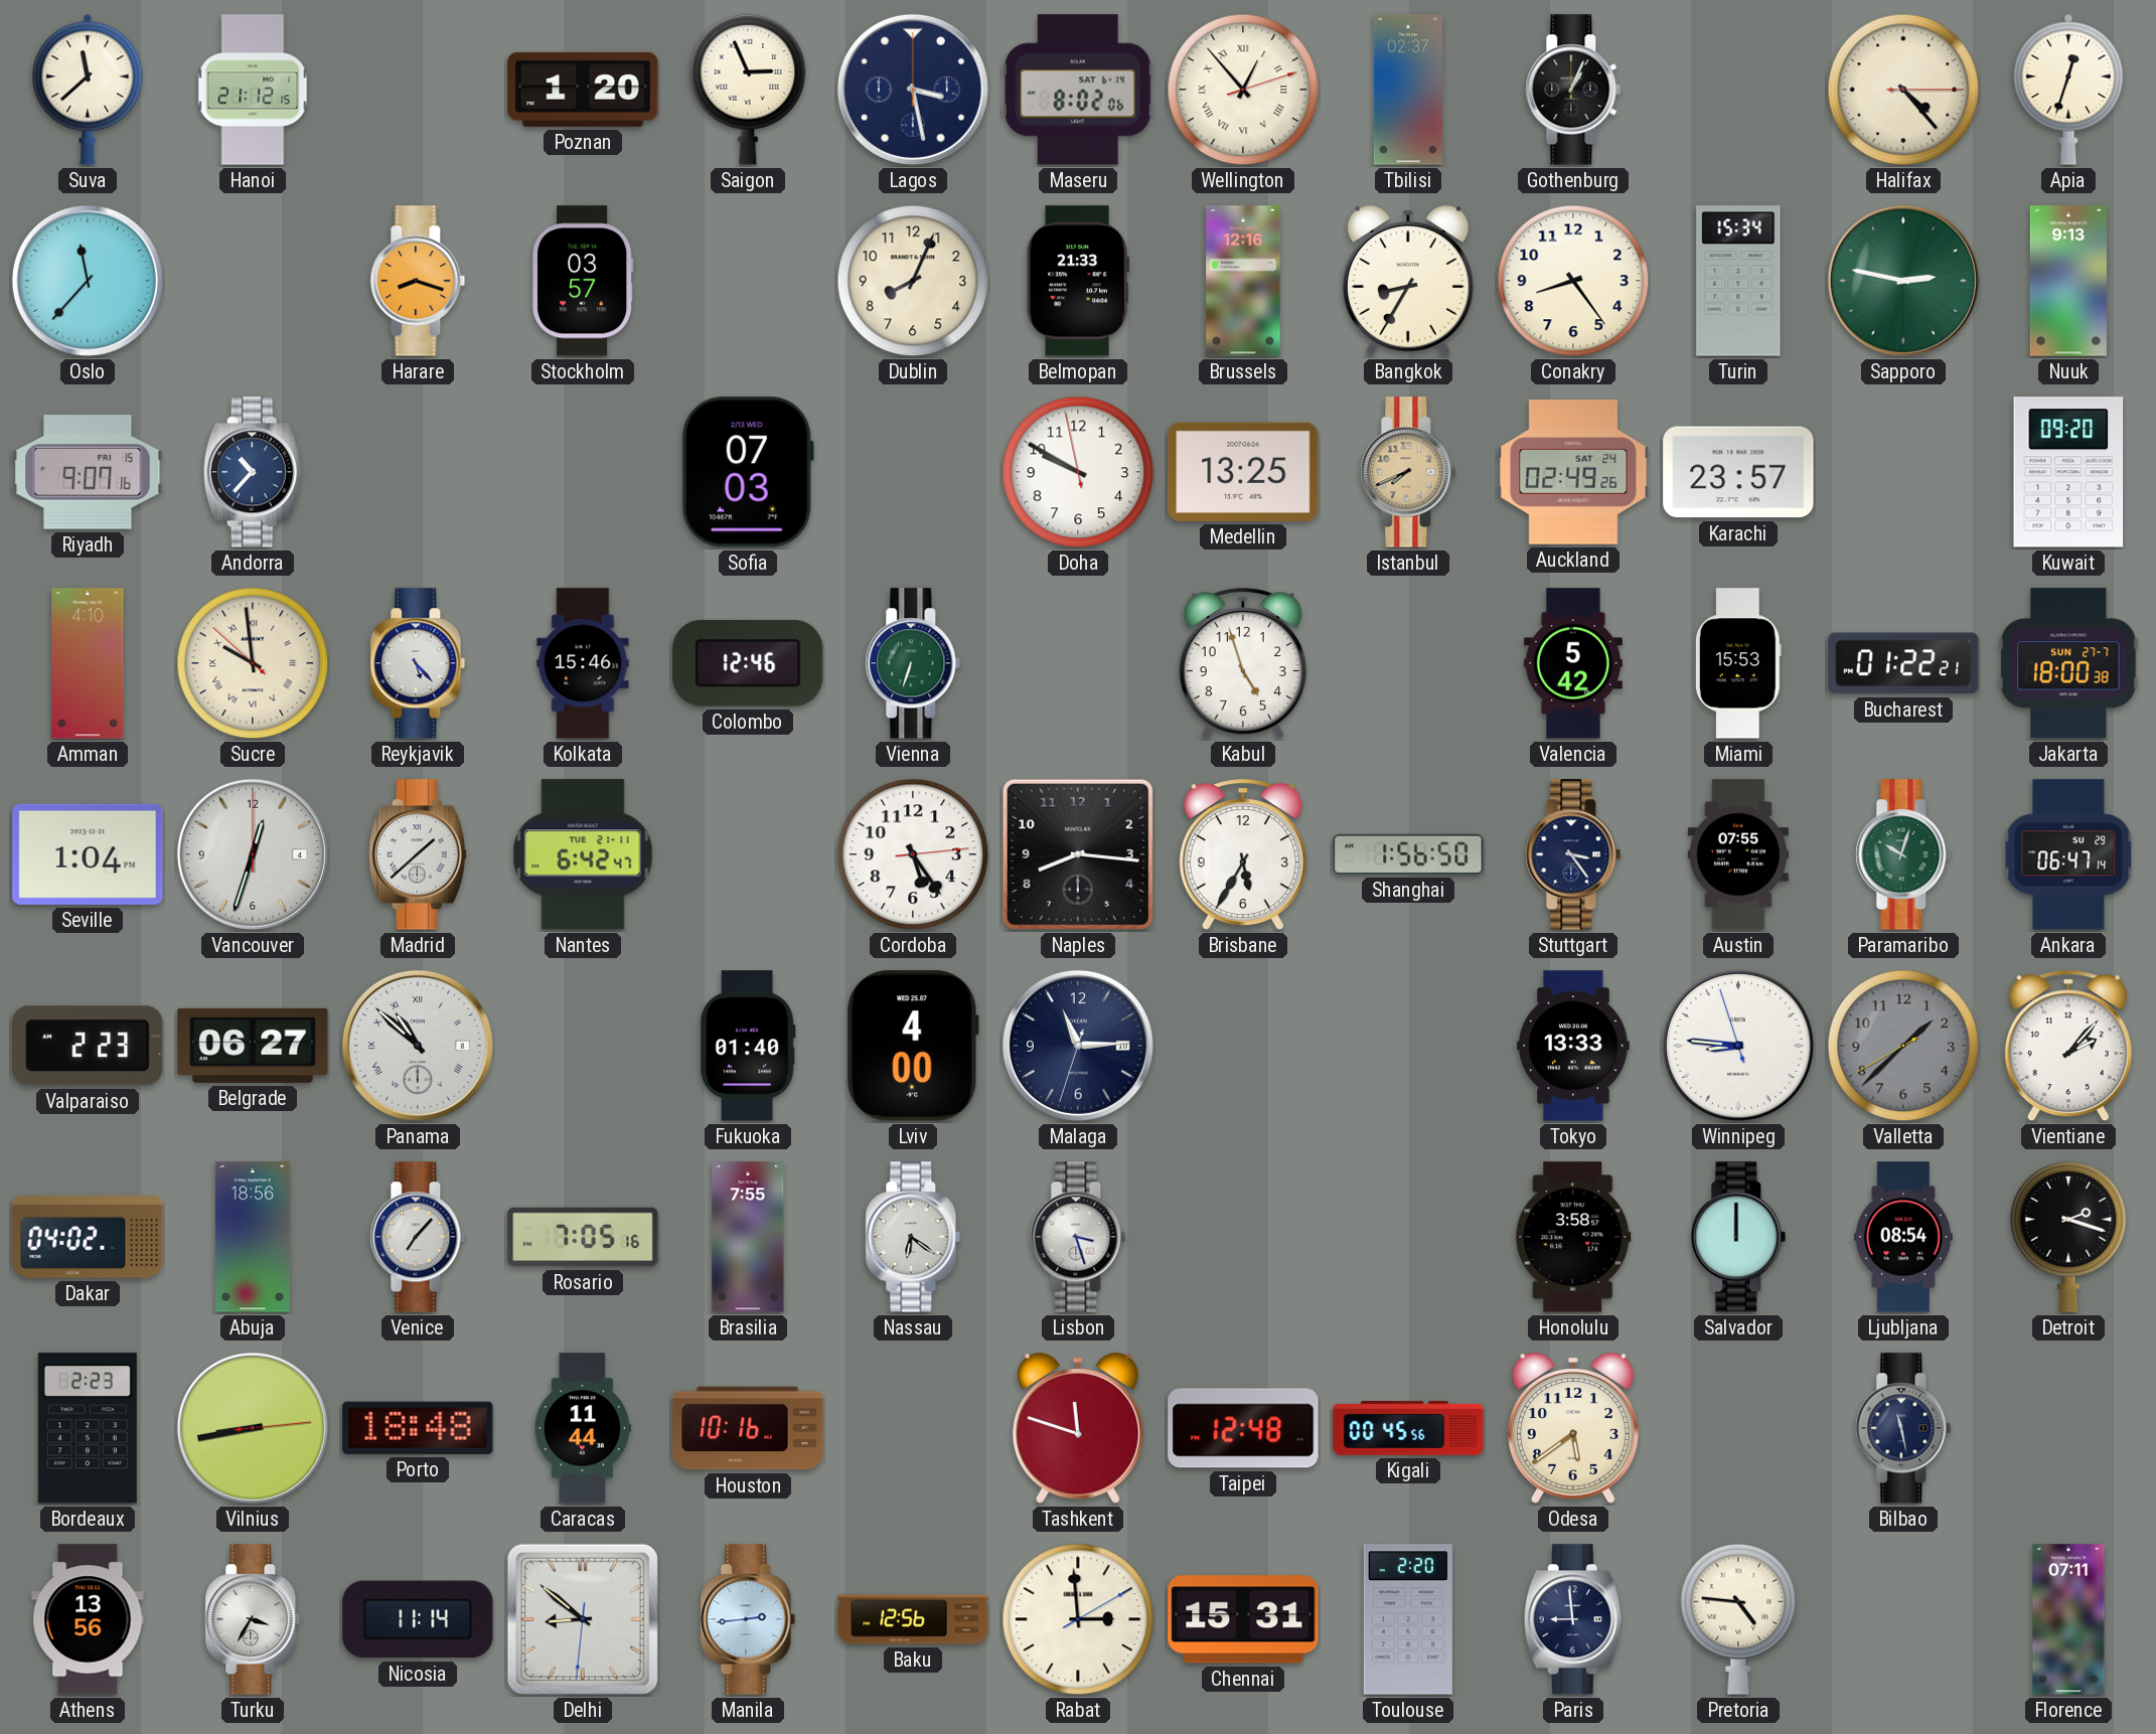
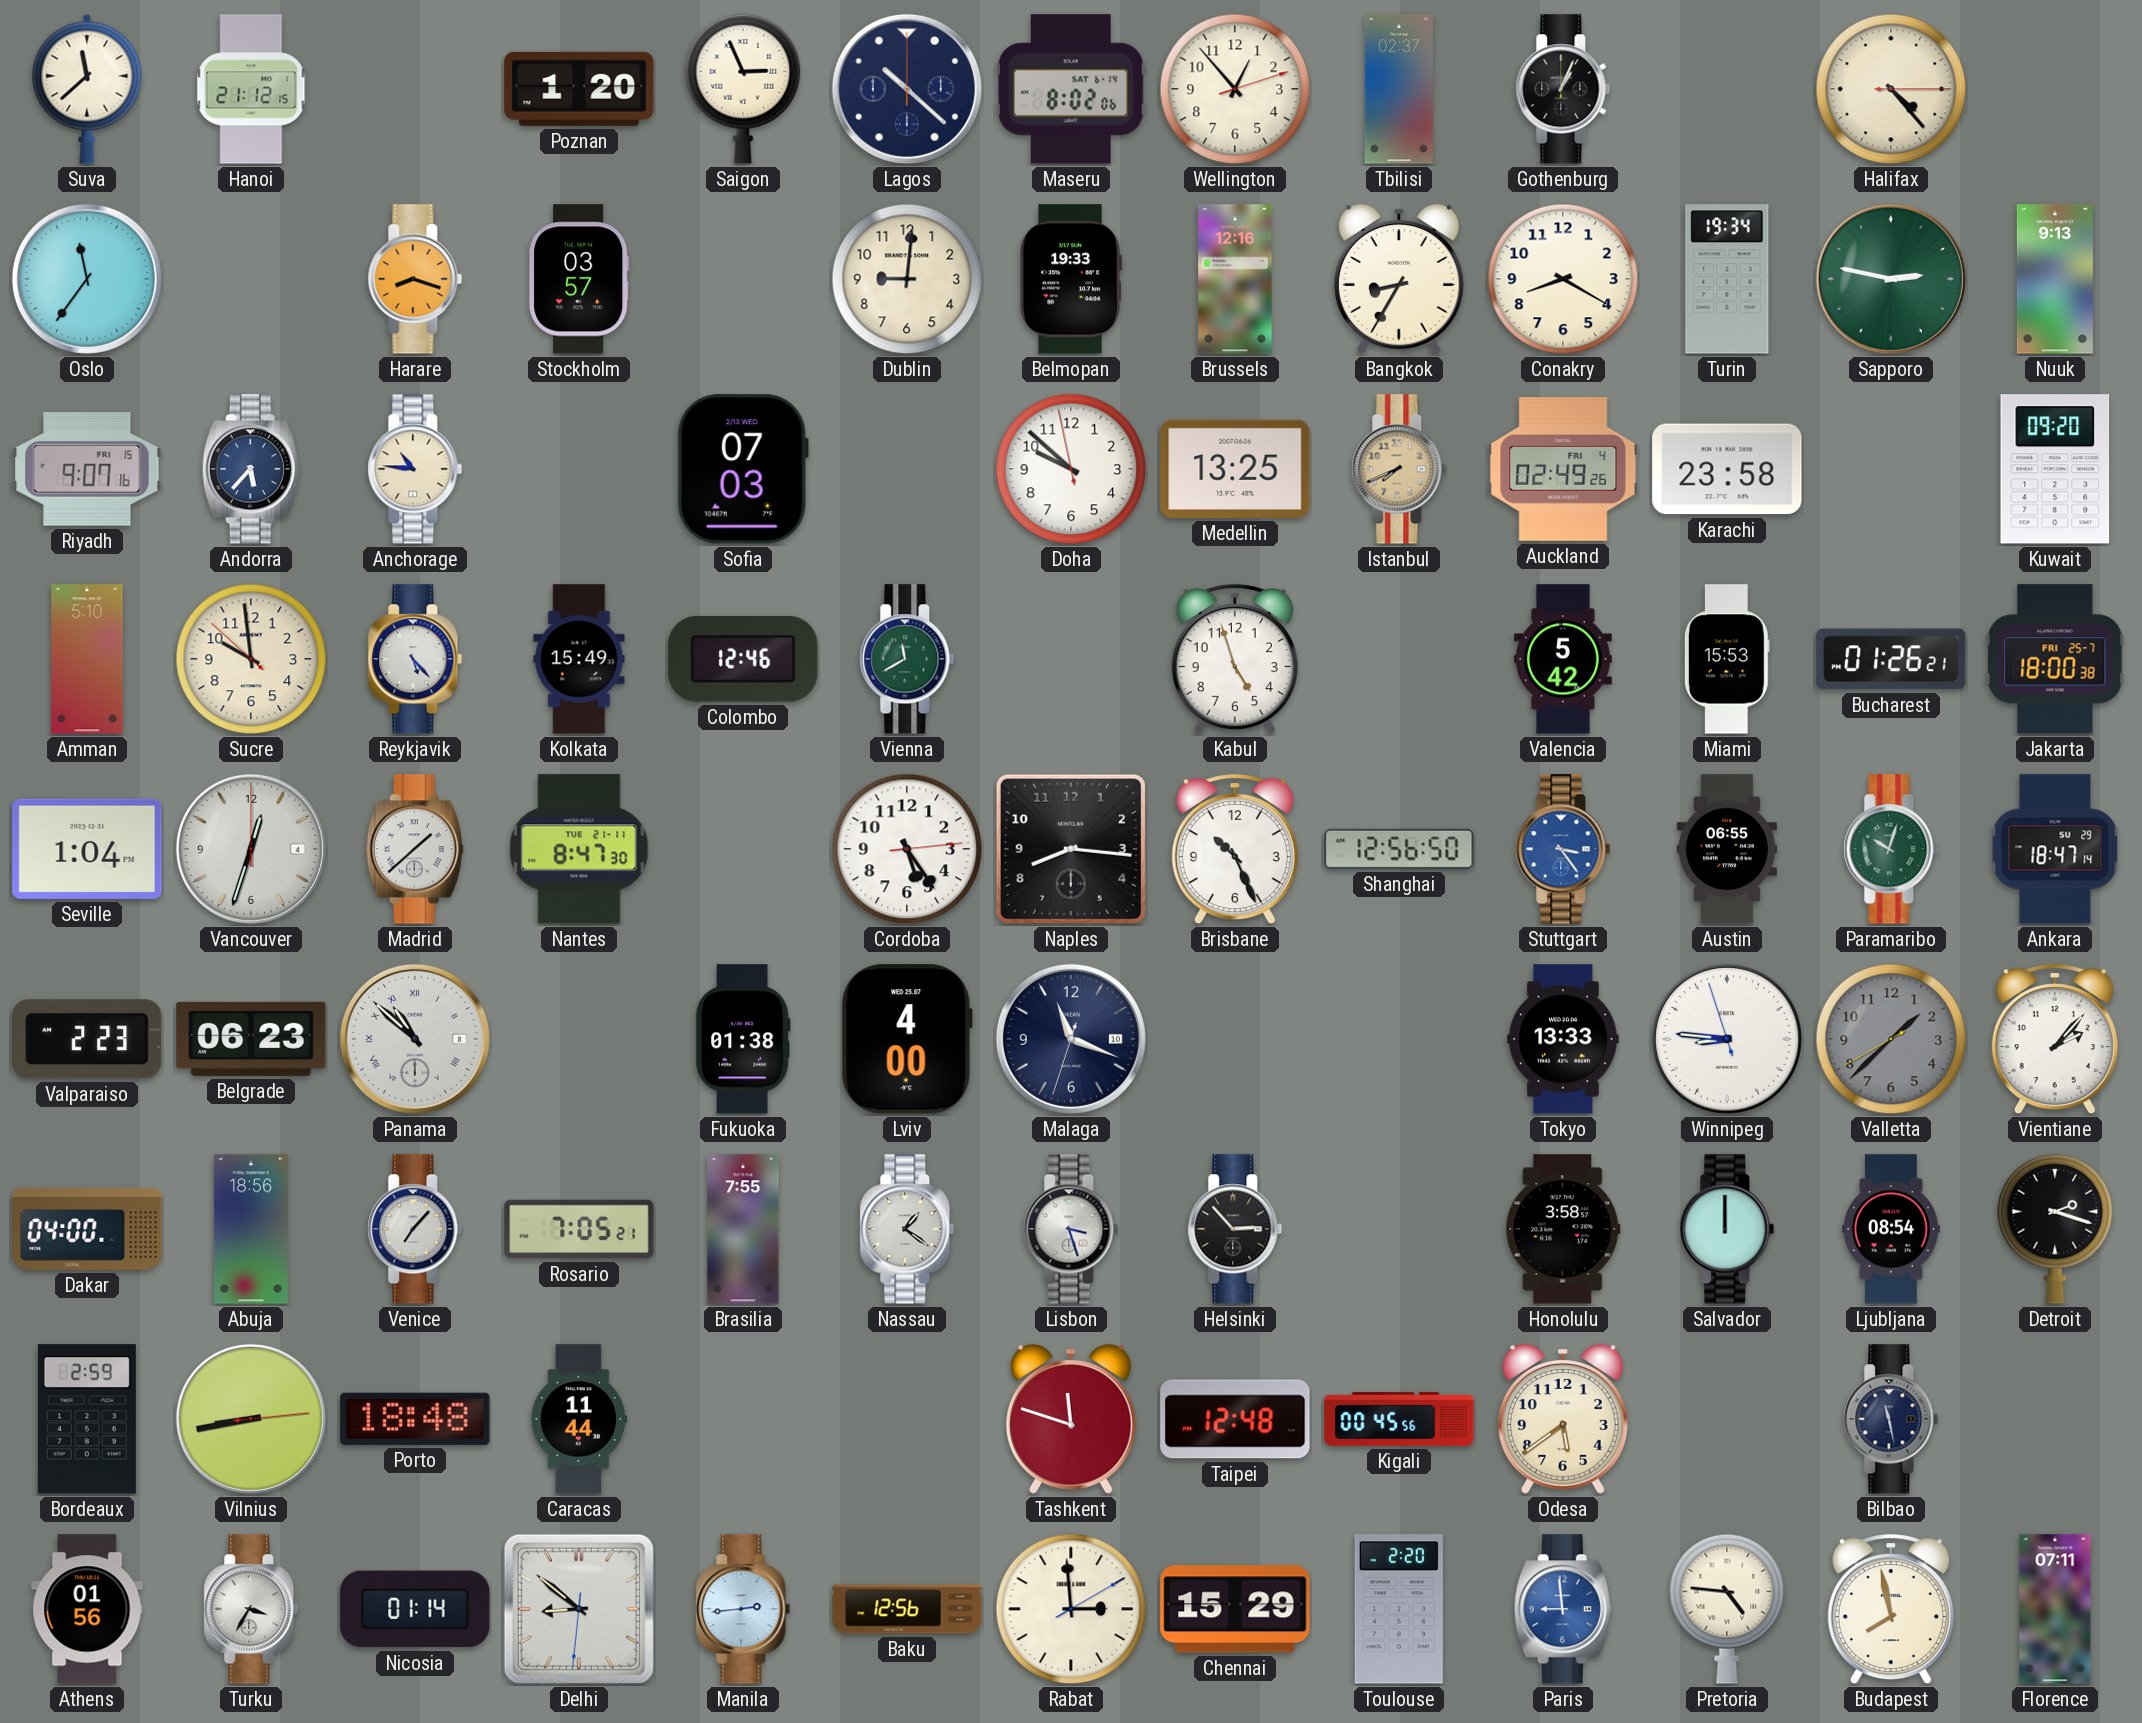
Lagos: 3:28 -> 10:22 (907, 89)
Wellington numerals: Roman -> Arabic (1235, 89)
Apia: 12:33 -> none (2068, 90)
Oslo: 11:37 -> 11:36 (87, 279)
Dublin: 8:04 -> 9:01 (907, 279)
Belmopan: 21:33 -> 19:33 (1071, 279)
Conakry: 8:24 -> 8:20 (1563, 279)
Turin: 15:34 -> 19:34 (1727, 279)
Andorra: 10:37 -> 5:37 (251, 469)
Anchorage: none -> 10:46 (415, 469)
Doha: 9:49 -> 9:51 (1071, 469)
Auckland date: SAT 24 -> FRI 4 (1563, 469)
Karachi: 23:57 -> 23:58 (1727, 469)
Amman: 4:10 -> 5:10 (87, 659)
Sucre numerals: Roman -> Arabic (251, 659)
Kolkata: 15:46 -> 15:49 (579, 659)
Vienna: 6:33 -> 11:40 (907, 659)
Bucharest: 01:22 -> 01:26 (1891, 659)
Jakarta date: SUN 27-7 -> FRI 25-7 (2055, 659)
Nantes: 6:42 -> 8:47 (579, 849)
Brisbane: 5:35 -> 10:26 (1235, 850)
Shanghai: 1:56 -> 12:56 (1399, 849)
Stuttgart dial: navy -> blue (1563, 849)
Austin: 07:55 -> 06:55 (1727, 849)
Ankara: 06:47 -> 18:47 (2055, 849)
Belgrade: 06:27 -> 06:23 (251, 1039)
Fukuoka: 01:40 -> 01:38 (743, 1039)
Malaga: 11:14 -> 11:18 (1071, 1039)
Dakar: 04:02 -> 04:00 (87, 1229)
Rosario: 7:05:16 -> 7:05:21 (579, 1229)
Nassau: 6:21 -> 1:21 (907, 1229)
Helsinki: none -> 2:53 (1235, 1229)
Bordeaux: 2:23 -> 2:59 (87, 1419)
Houston: 10:16 -> none (748, 1428)
Athens: 13:56 -> 01:56 (87, 1609)
Nicosia: 11:14 -> 01:14 (415, 1609)
Chennai: 15:31 -> 15:29 (1235, 1609)
Paris dial: navy -> blue (1563, 1609)
Budapest: none -> 7:58 (1891, 1610)
